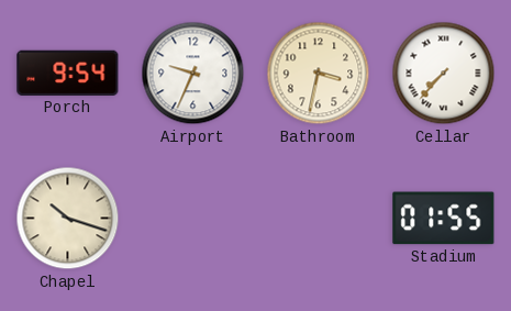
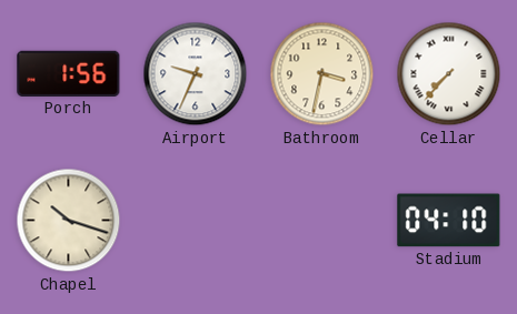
Porch: 9:54 -> 1:56 (69, 73)
Stadium: 01:55 -> 04:10 (449, 221)
